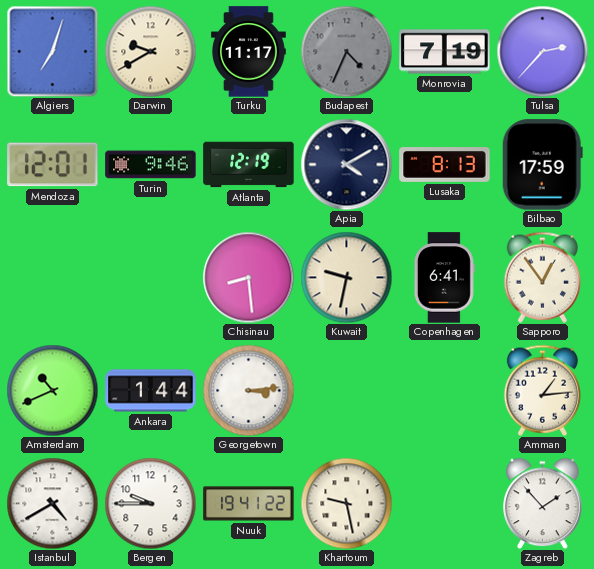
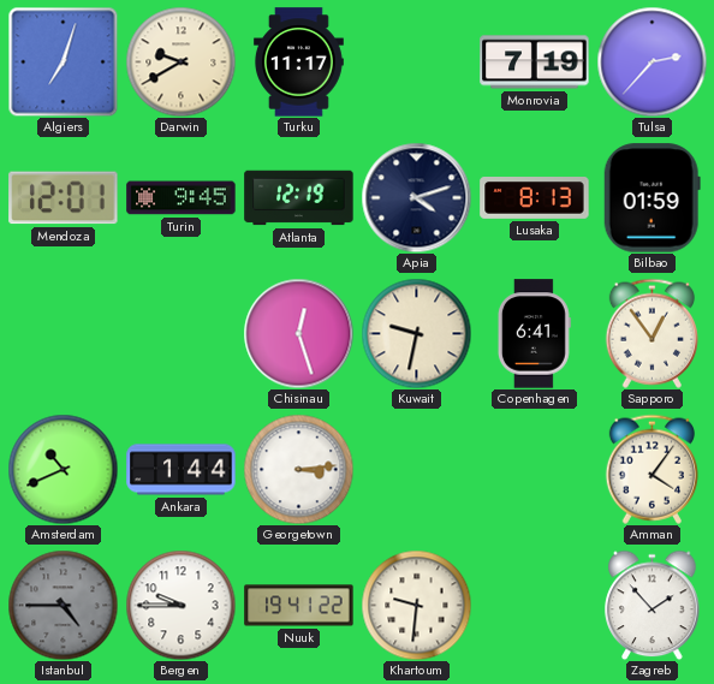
Budapest: 4:34 -> none (346, 51)
Turin: 9:46 -> 9:45 (182, 198)
Apia: 4:10 -> 4:12 (416, 197)
Bilbao: 17:59 -> 01:59 (651, 198)
Chisinau: 8:29 -> 12:27 (298, 333)
Amman: 1:14 -> 4:06 (651, 469)
Istanbul: 4:40 -> 4:45 (63, 605)
Istanbul dial: white -> grey (63, 605)
Khartoum: 9:28 -> 9:31 (416, 605)
